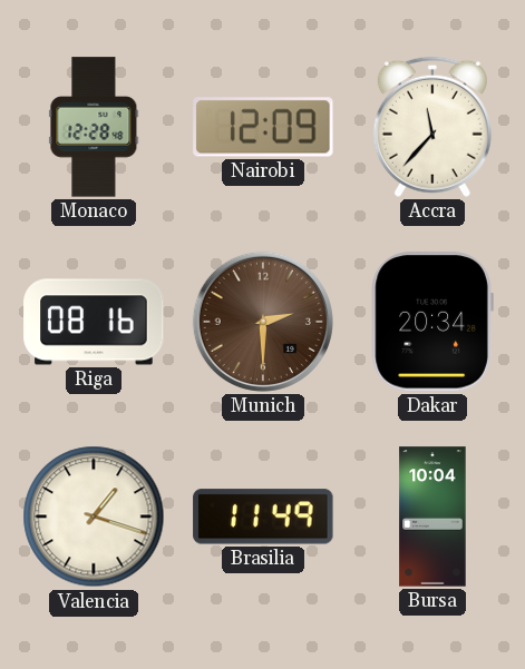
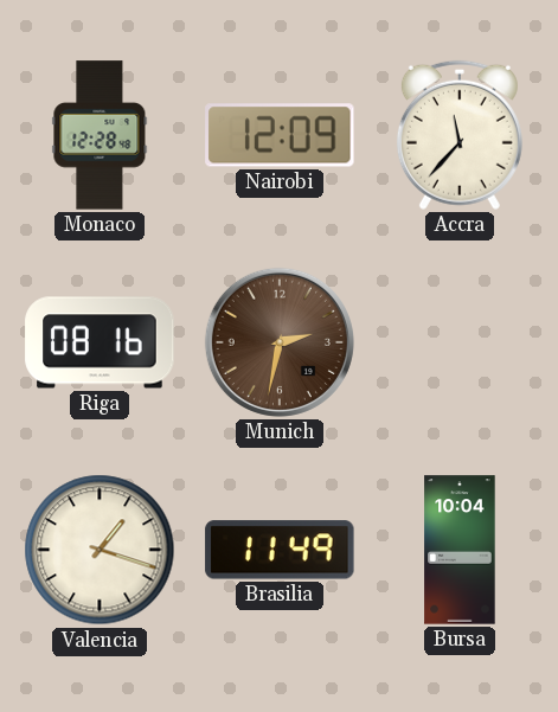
Munich: 2:30 -> 2:32 (280, 342)
Dakar: 20:34 -> none (432, 322)
